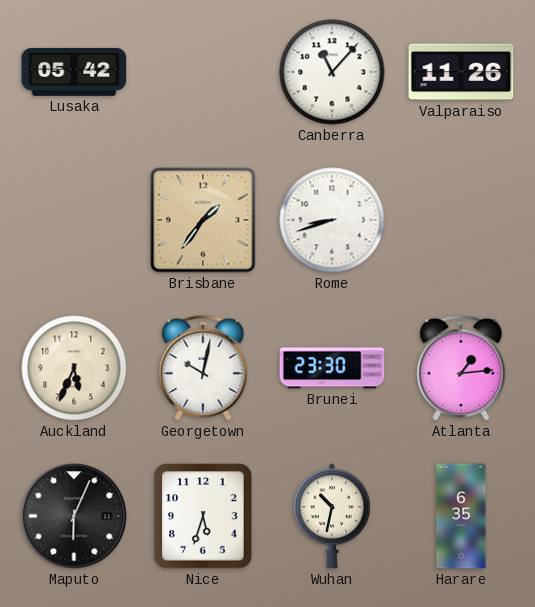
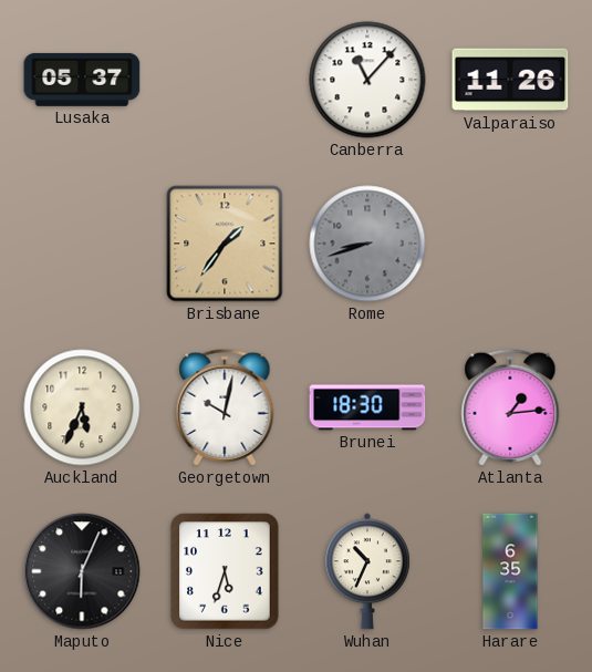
Lusaka: 05:42 -> 05:37 (82, 80)
Rome dial: white -> grey (367, 244)
Brunei: 23:30 -> 18:30 (367, 407)
Wuhan: 10:32 -> 10:34 (367, 571)
